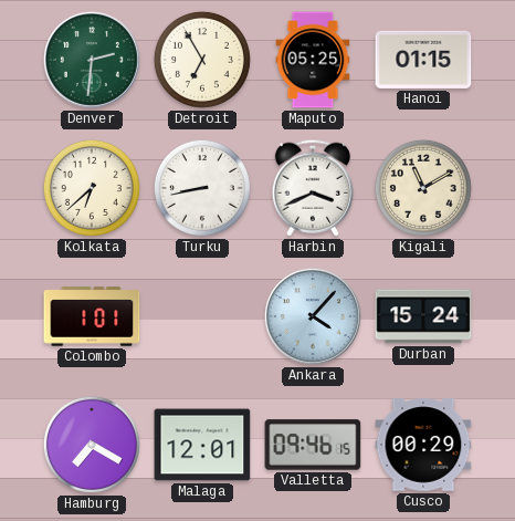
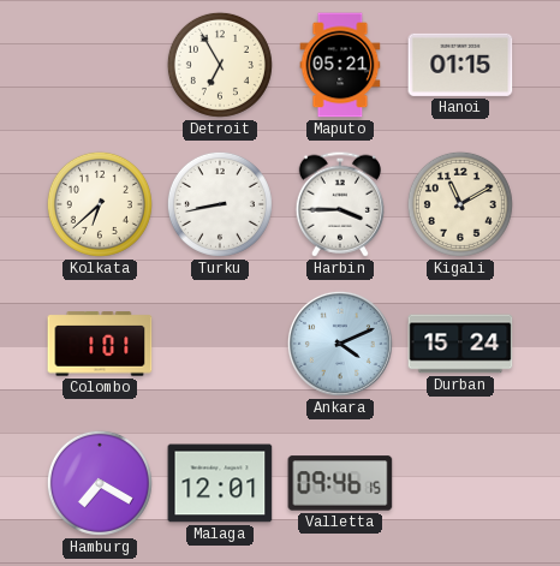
Denver: 2:31 -> none (92, 60)
Maputo: 05:25 -> 05:21 (340, 65)
Harbin: 3:41 -> 3:45 (339, 204)
Ankara: 4:07 -> 4:11 (340, 344)
Cusco: 00:29 -> none (423, 445)
